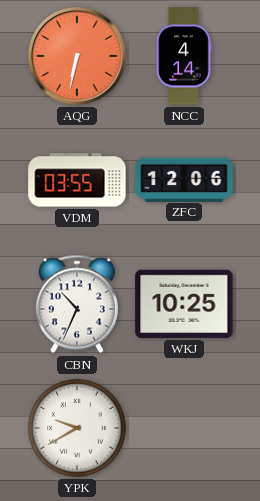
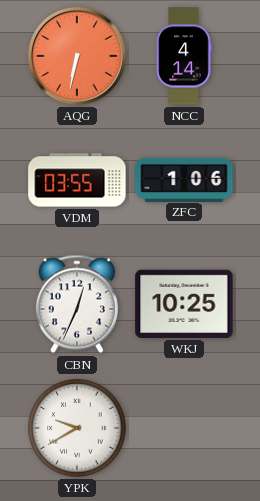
ZFC: 12:06 -> 1:06 (184, 179)
CBN: 10:34 -> 12:34 (77, 304)
